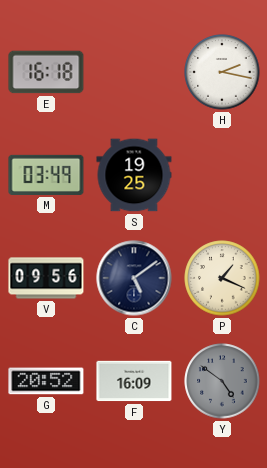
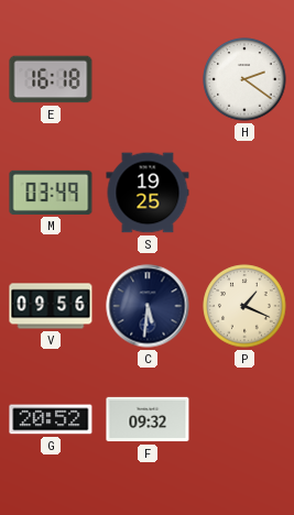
H: 2:17 -> 2:21 (244, 79)
C: 5:09 -> 5:31 (148, 306)
F: 16:09 -> 09:32 (148, 419)
Y: 4:51 -> none (222, 381)
